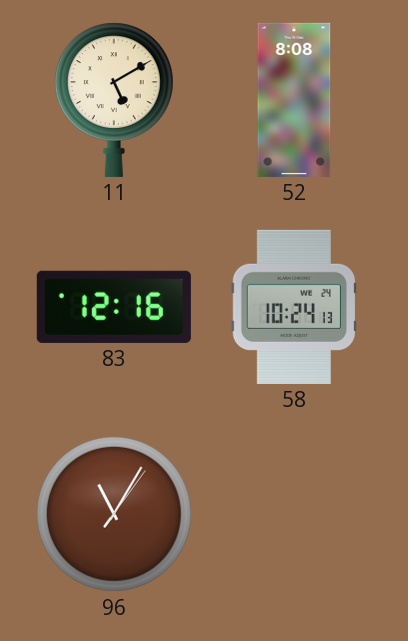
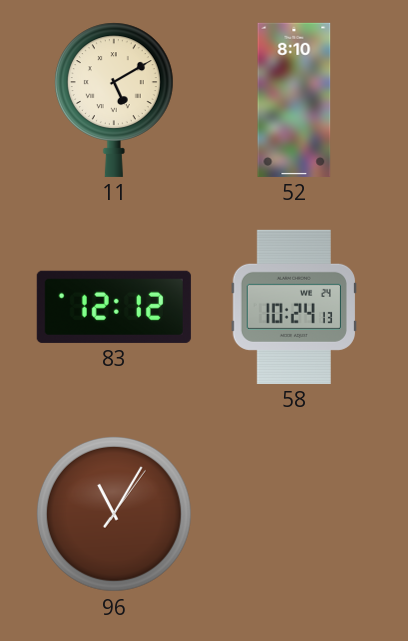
52: 8:08 -> 8:10 (294, 100)
83: 12:16 -> 12:12 (114, 307)
